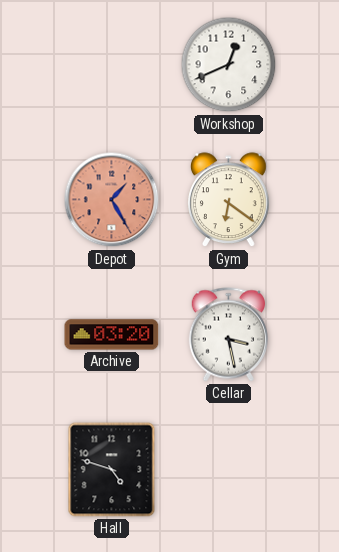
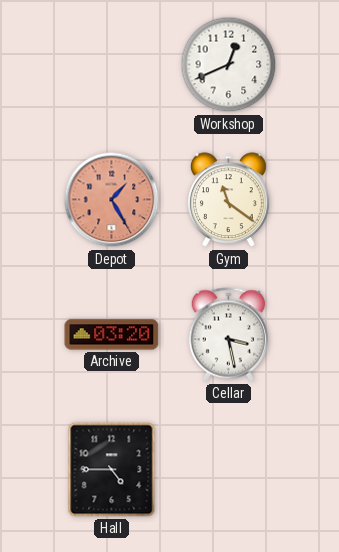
Gym: 6:21 -> 11:21 (229, 200)
Hall: 4:48 -> 4:45 (112, 470)
